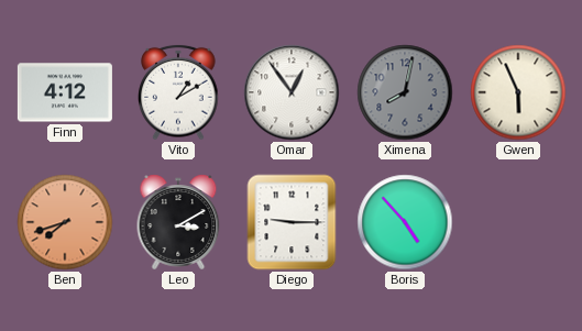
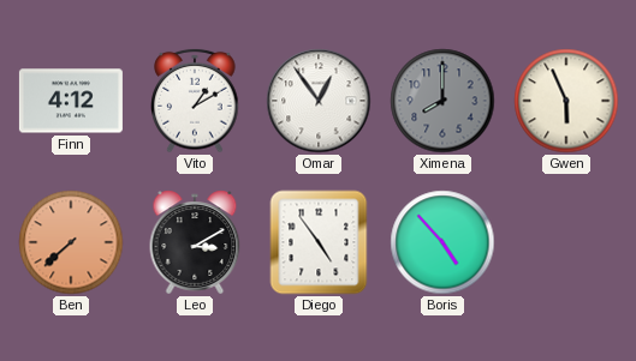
Ximena: 8:02 -> 8:00 (442, 101)
Ben: 7:42 -> 7:38 (71, 242)
Diego: 9:15 -> 4:54 (319, 242)
